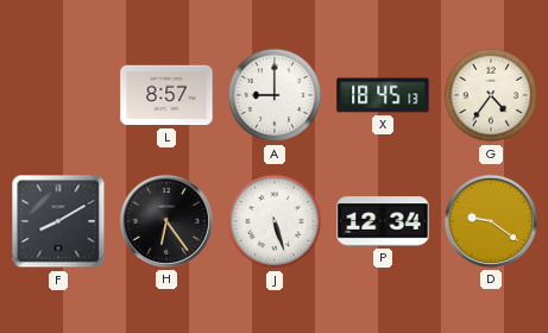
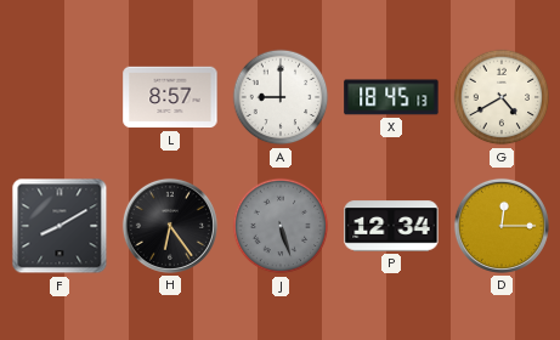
G: 4:36 -> 4:40 (502, 97)
J dial: white -> grey (281, 226)
D: 9:21 -> 12:15 (502, 226)
